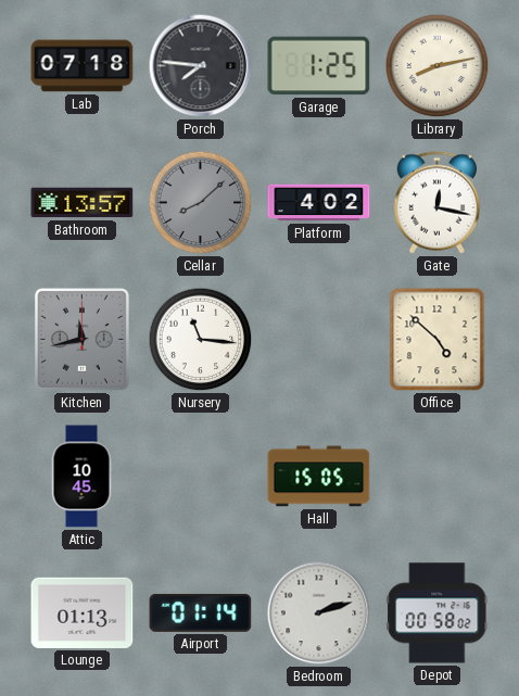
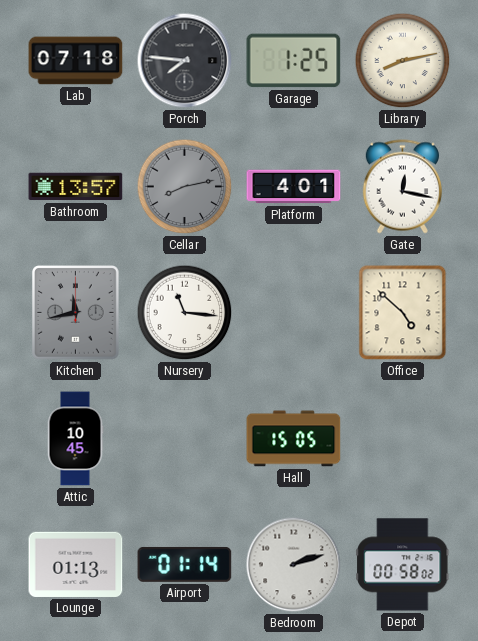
Cellar: 8:08 -> 8:13 (185, 187)
Platform: 4:02 -> 4:01 (294, 187)
